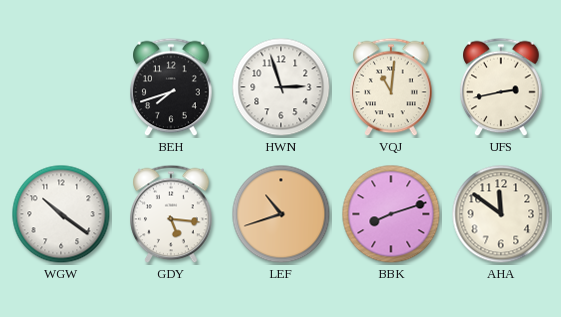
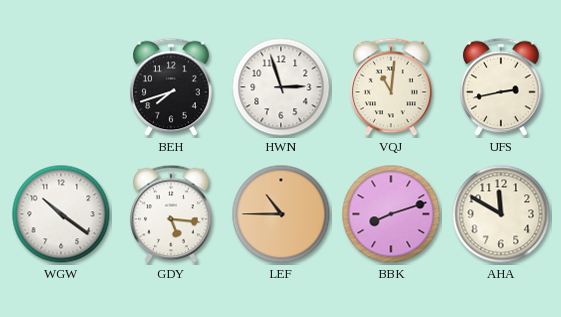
LEF: 10:42 -> 10:45 (281, 214)
AHA: 11:51 -> 11:50 (501, 214)
